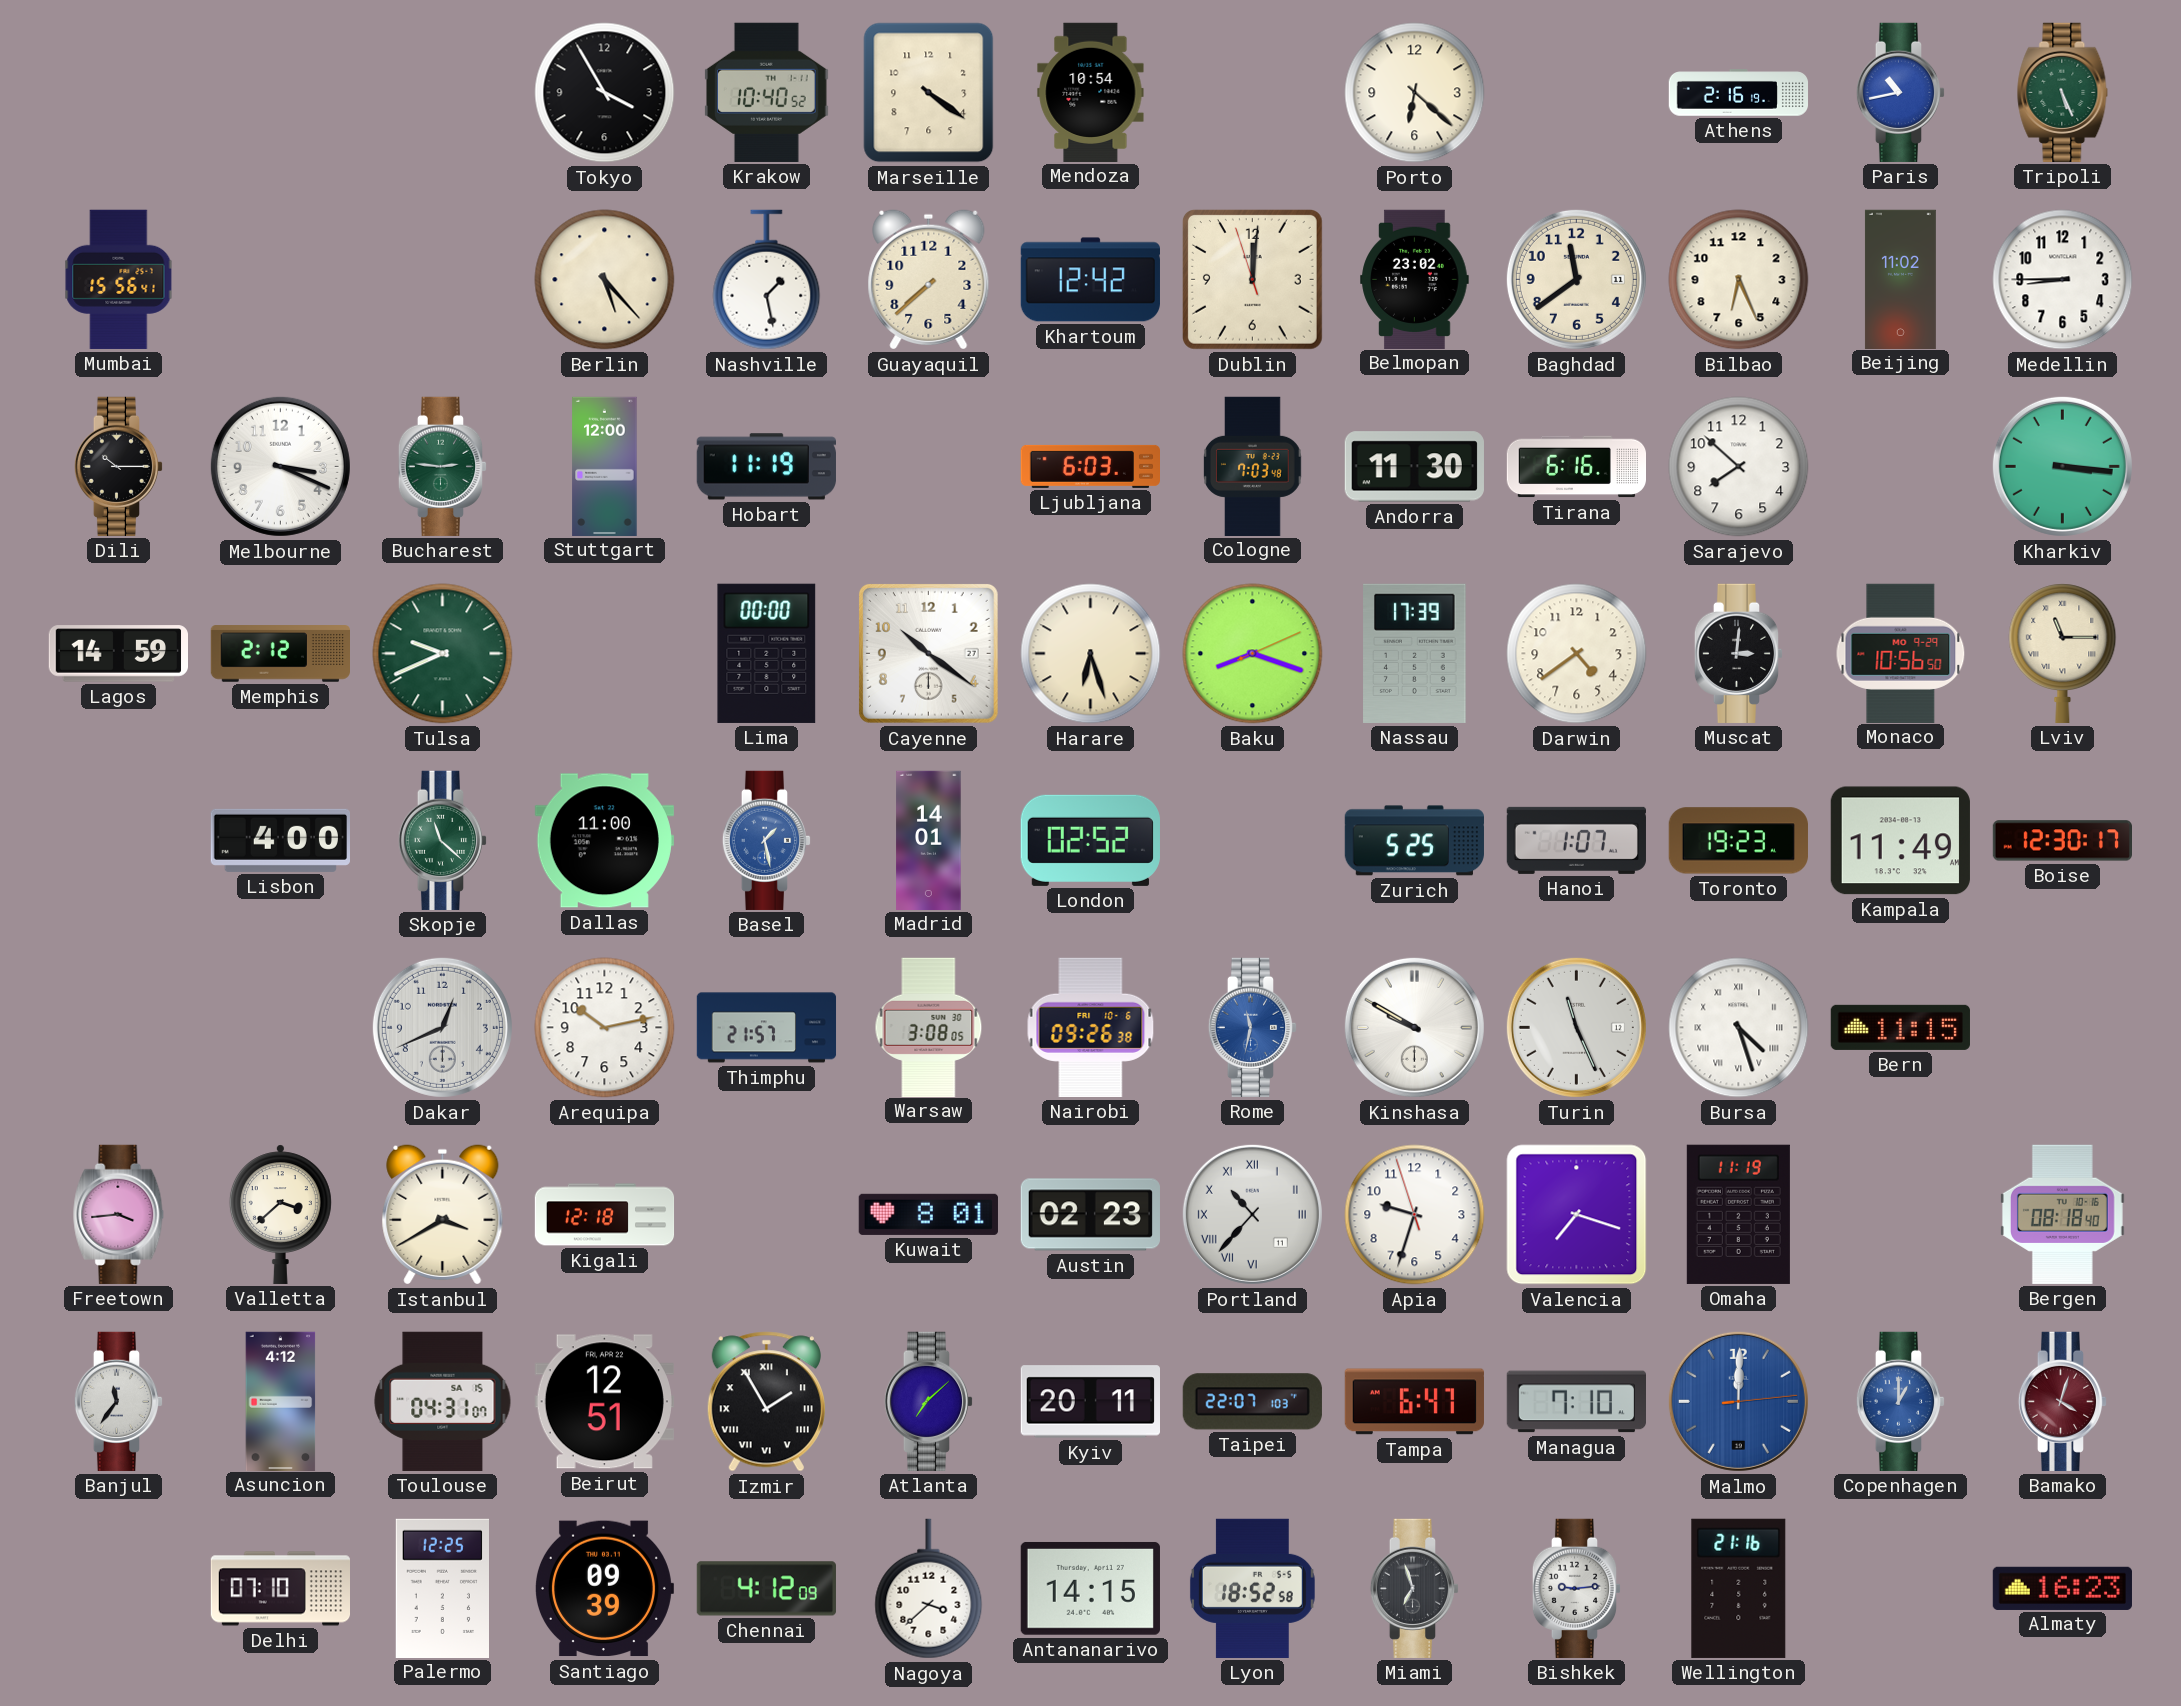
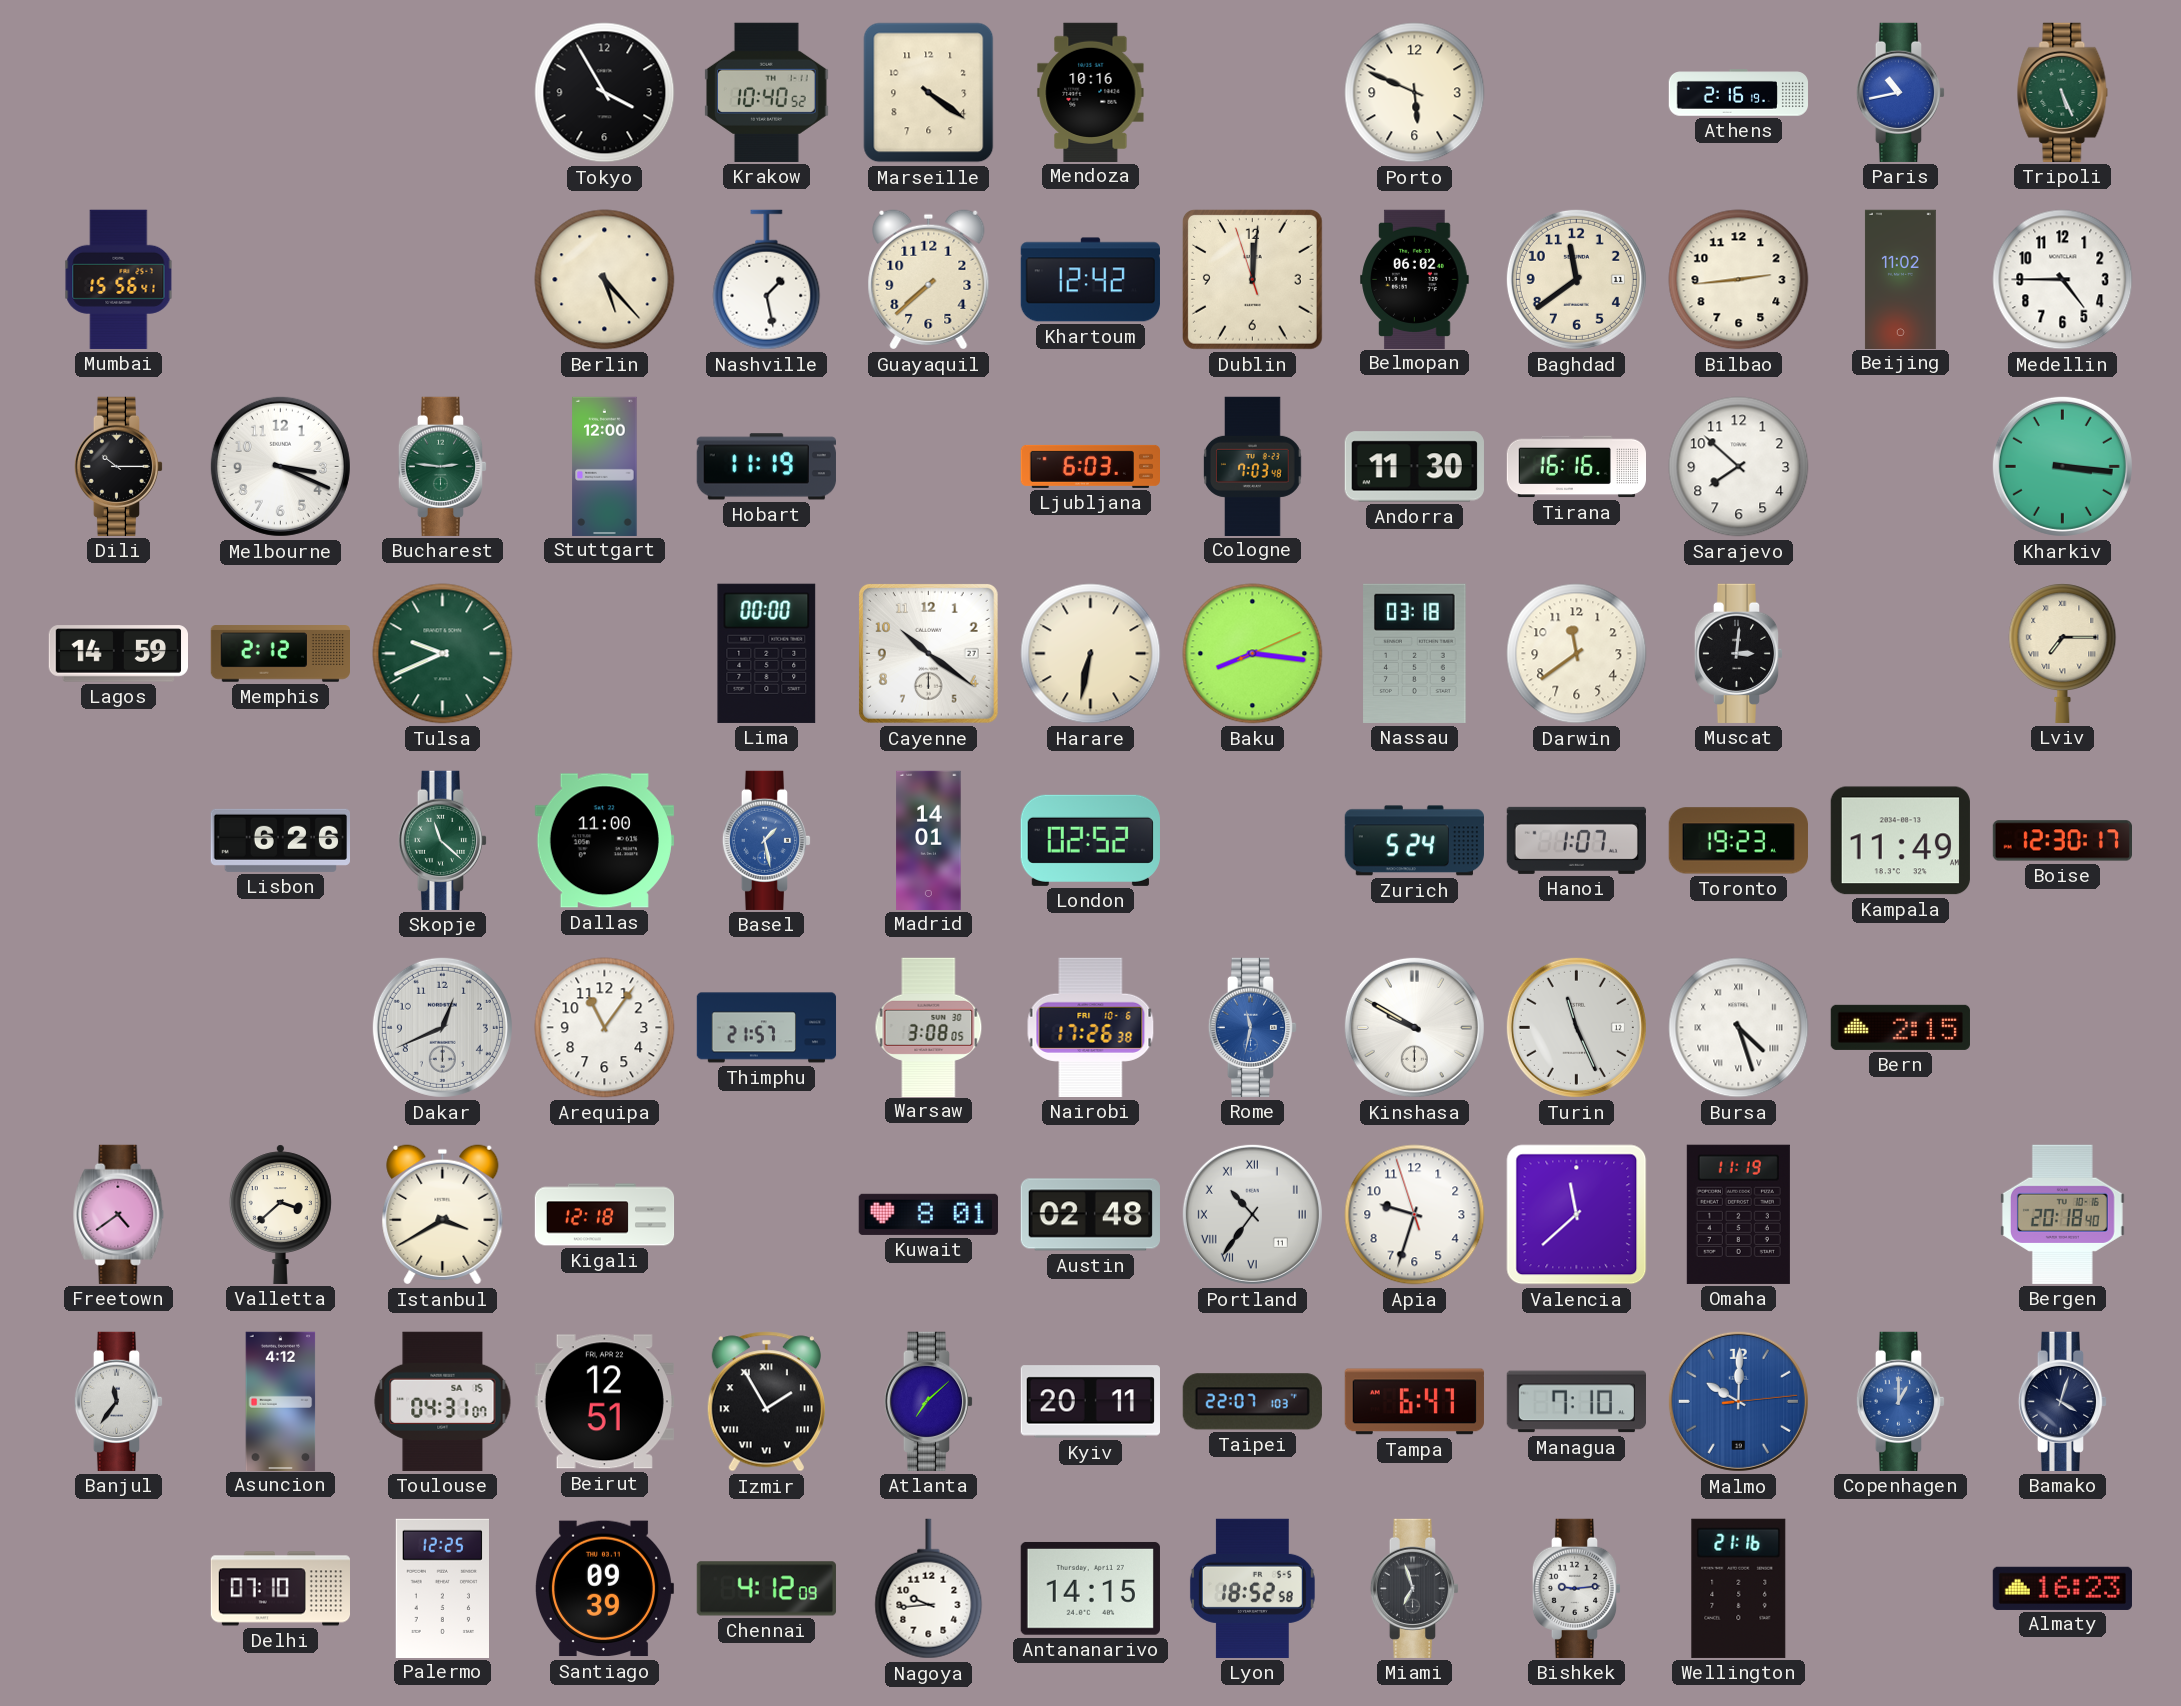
Mendoza: 10:54 -> 10:16 (1091, 92)
Porto: 6:22 -> 5:49 (1415, 93)
Belmopan: 23:02 -> 06:02 (1415, 279)
Bilbao: 6:26 -> 2:44 (1739, 280)
Medellin: 8:45 -> 4:45 (2063, 280)
Tirana: 6:16 -> 16:16 (1576, 467)
Harare: 6:27 -> 6:32 (1091, 654)
Baku: 8:18 -> 8:16 (1253, 654)
Nassau: 17:39 -> 03:18 (1415, 653)
Darwin: 4:39 -> 11:39 (1577, 654)
Monaco: 10:56 -> none (1901, 653)
Lviv: 11:15 -> 7:15 (2063, 653)
Lisbon: 4:00 -> 6:26 (280, 840)
Zurich: 5:25 -> 5:24 (1414, 841)
Arequipa: 10:13 -> 11:06 (605, 1028)
Nairobi: 09:26 -> 17:26 (1091, 1027)
Bern: 11:15 -> 2:15 (1900, 1027)
Freetown: 3:44 -> 4:39 (119, 1214)
Austin: 02:23 -> 02:48 (1090, 1215)
Portland: 10:37 -> 10:36 (1252, 1214)
Valencia: 7:18 -> 11:38 (1577, 1215)
Bergen: 08:18 -> 20:18 (2062, 1214)
Malmo: 12:00 -> 10:00 (1738, 1401)
Bamako dial: burgundy -> navy (2063, 1401)
Nagoya: 3:38 -> 9:44 (929, 1589)
